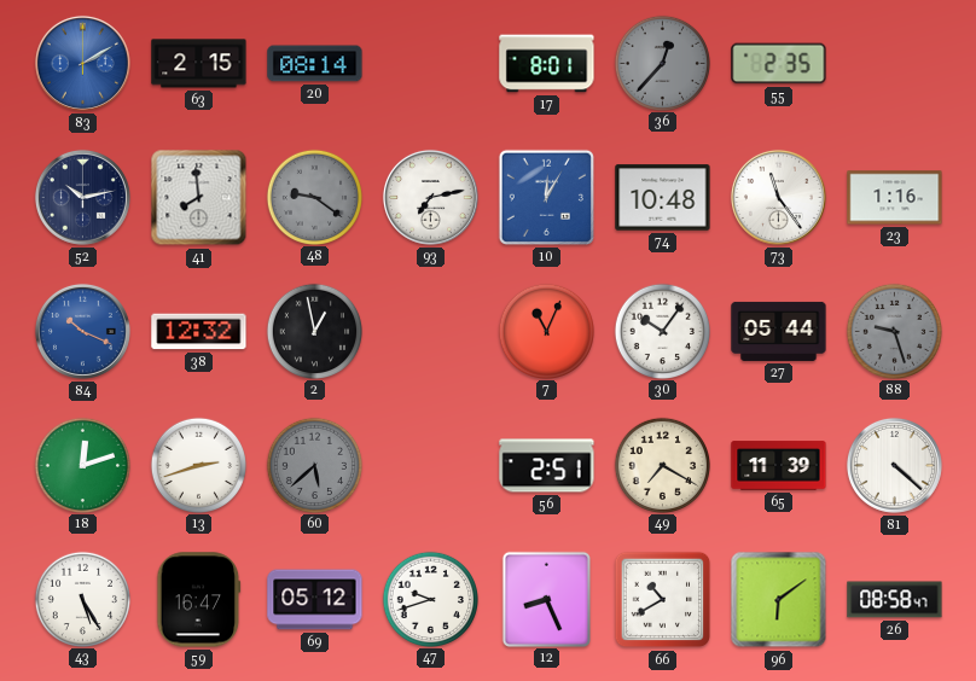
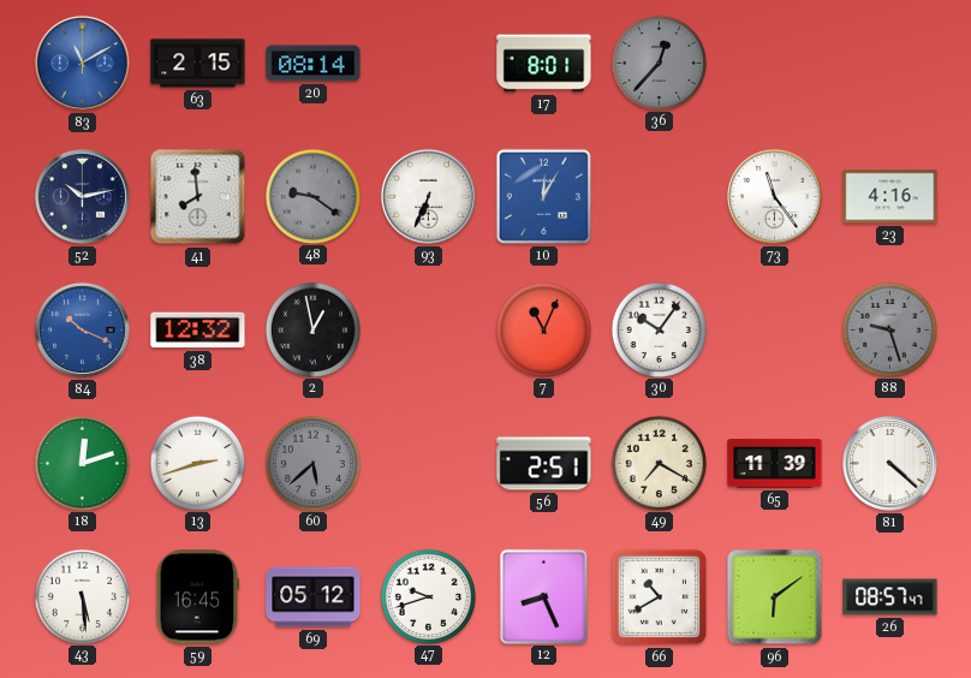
83: 2:10 -> 11:10 (82, 63)
55: 2:35 -> none (779, 64)
93: 7:13 -> 6:34 (428, 196)
74: 10:48 -> none (663, 198)
23: 1:16 -> 4:16 (890, 197)
27: 05:44 -> none (779, 331)
43: 5:25 -> 5:29 (82, 596)
59: 16:47 -> 16:45 (198, 597)
26: 08:58 -> 08:57 (890, 597)
